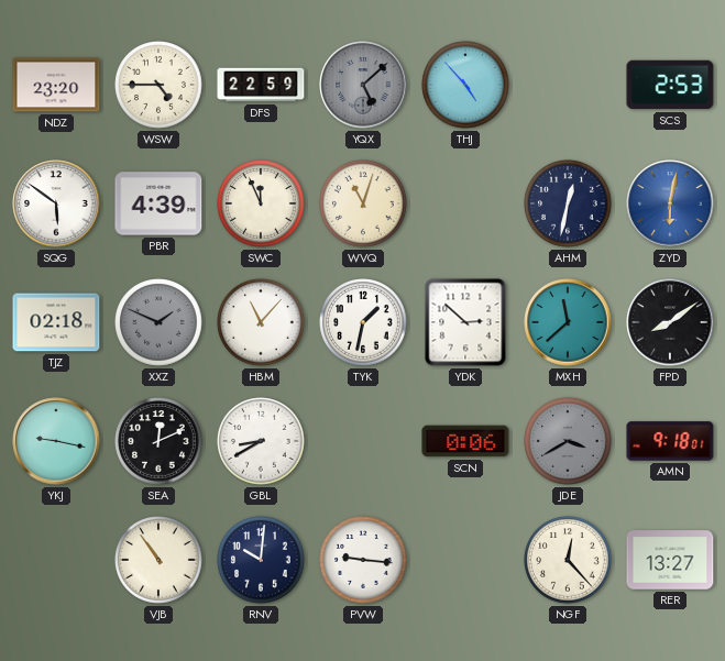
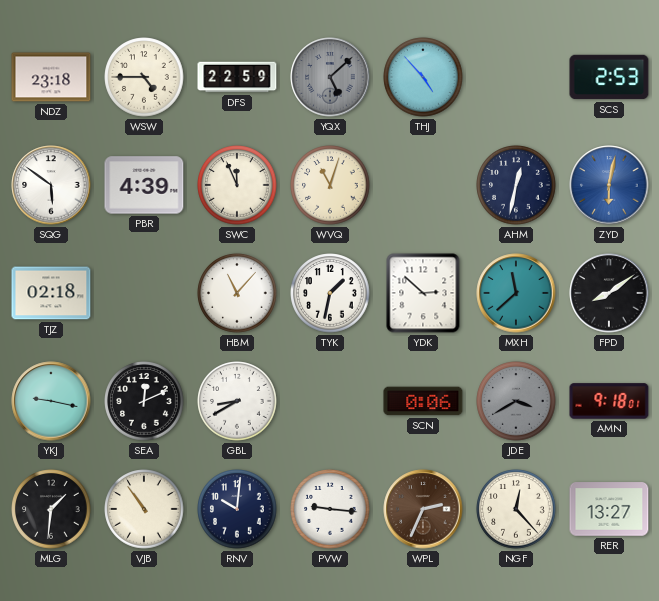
NDZ: 23:20 -> 23:18 (51, 77)
XXZ: 1:49 -> none (158, 322)
MLG: none -> 1:31 (51, 509)
WPL: none -> 2:34 (423, 509)
